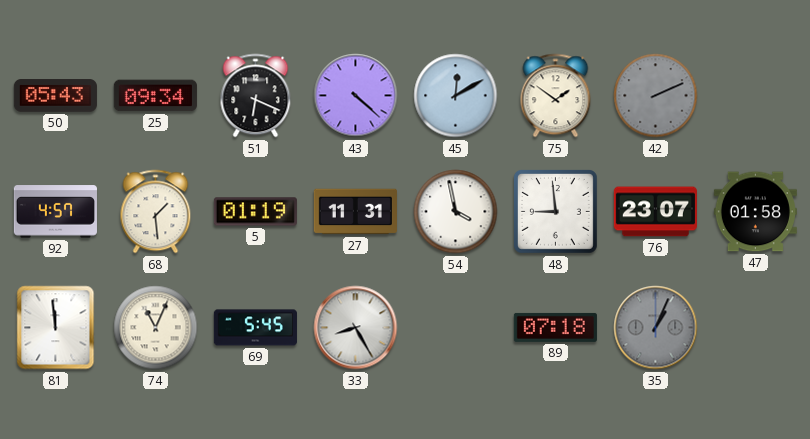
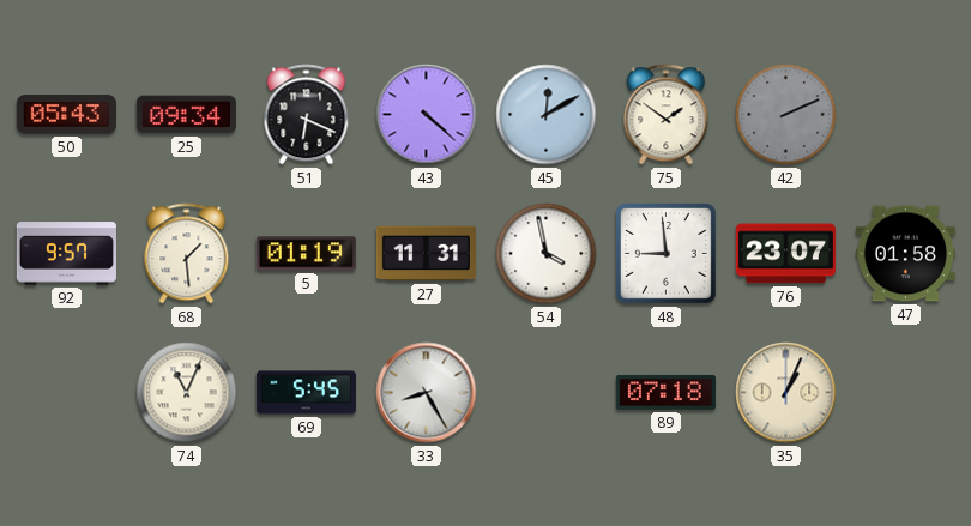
92: 4:57 -> 9:57 (66, 254)
81: 11:59 -> none (56, 328)
35 dial: grey -> cream (786, 393)
